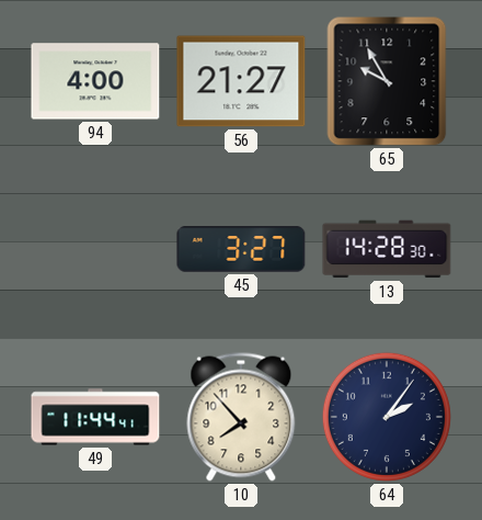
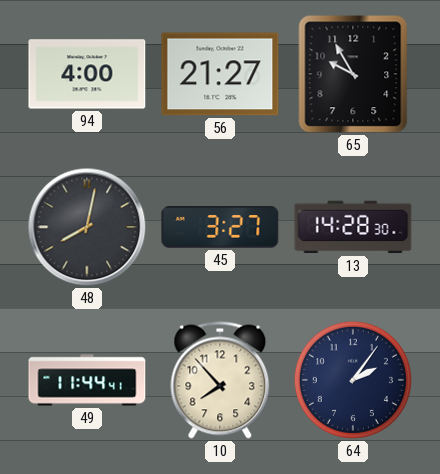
48: none -> 8:02 (87, 227)
